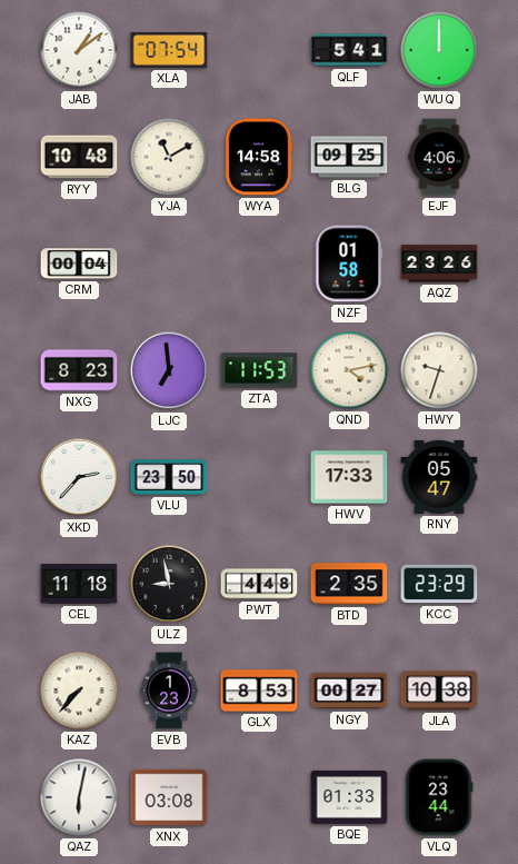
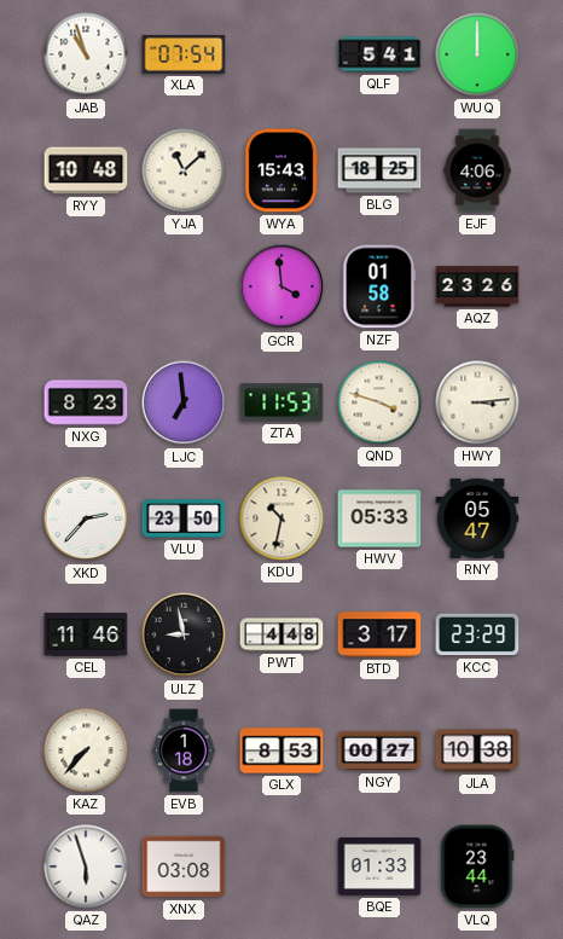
JAB: 1:09 -> 10:57 (86, 54)
YJA: 11:10 -> 11:08 (184, 170)
WYA: 14:58 -> 15:43 (281, 170)
BLG: 09:25 -> 18:25 (379, 170)
CRM: 00:04 -> none (79, 264)
GCR: none -> 3:59 (281, 286)
QND: 4:13 -> 3:48 (379, 402)
HWY: 9:33 -> 3:14 (477, 402)
KDU: none -> 10:32 (281, 518)
HWV: 17:33 -> 05:33 (379, 518)
CEL: 11:18 -> 11:46 (86, 634)
BTD: 2:35 -> 3:17 (379, 634)
EVB: 1:23 -> 1:18 (184, 750)
QAZ: 6:02 -> 5:57 (86, 866)
